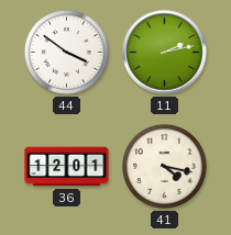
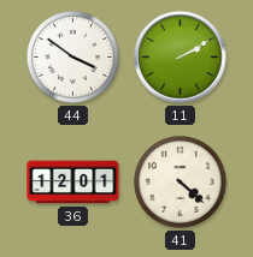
11: 2:13 -> 2:10 (181, 58)
41: 4:17 -> 4:22 (180, 181)
